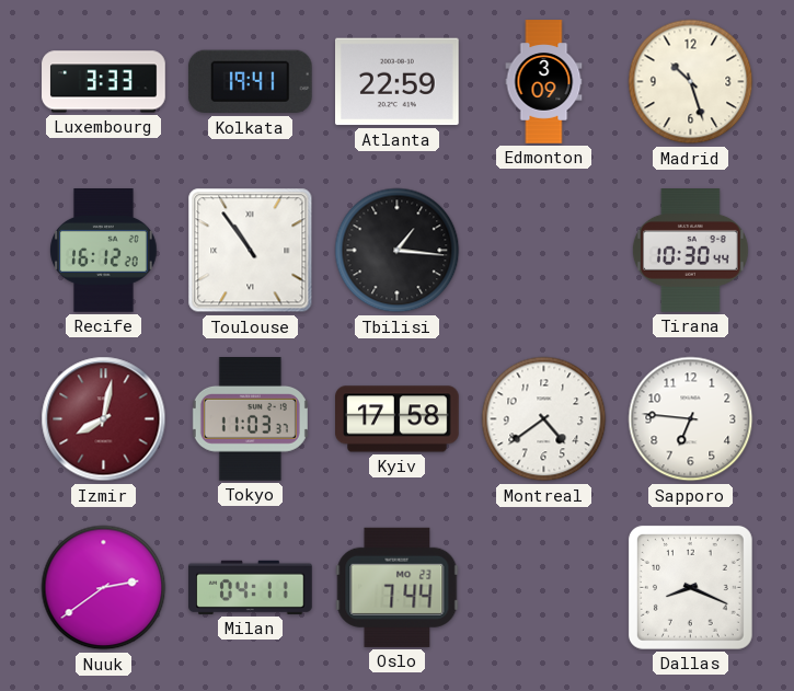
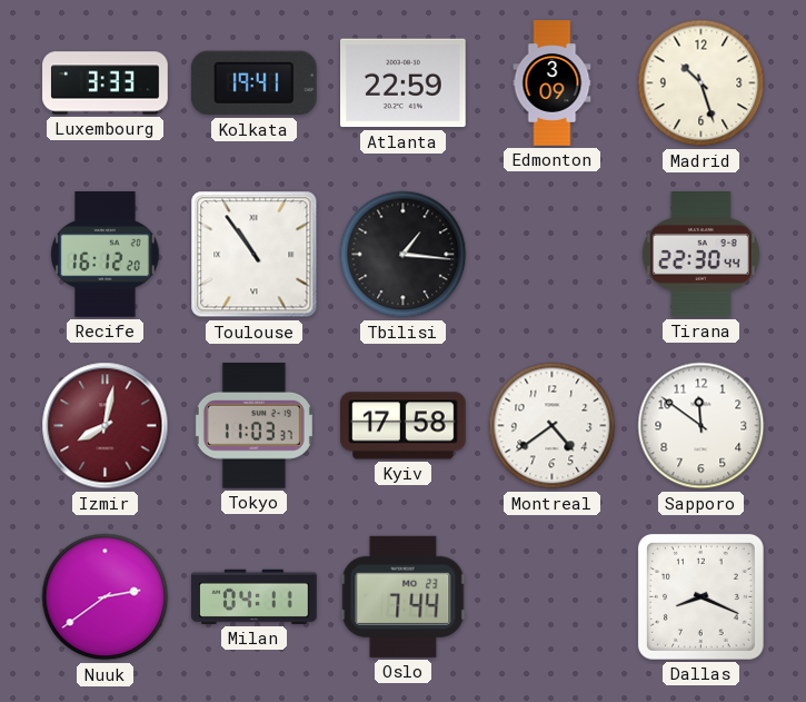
Tirana: 10:30 -> 22:30 (700, 255)
Sapporo: 6:46 -> 11:51 (701, 426)
